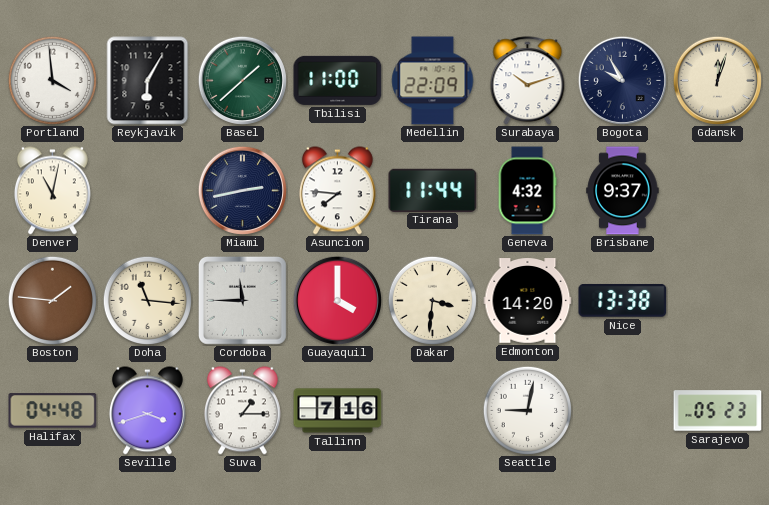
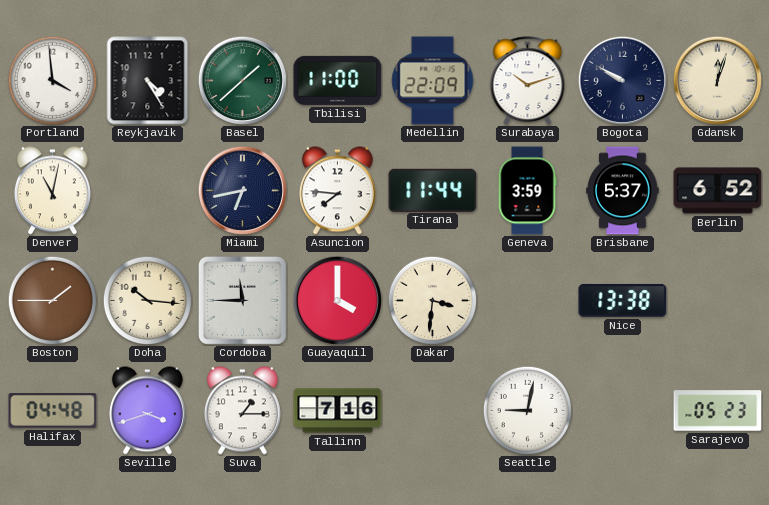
Reykjavik: 6:05 -> 4:25 (148, 81)
Bogota: 9:55 -> 9:50 (622, 80)
Miami: 2:43 -> 6:43 (242, 190)
Geneva: 4:32 -> 3:59 (527, 191)
Brisbane: 9:37 -> 5:37 (623, 191)
Berlin: none -> 6:52 (718, 191)
Boston: 1:46 -> 1:45 (52, 300)
Doha: 11:16 -> 10:16 (147, 300)
Edmonton: 14:20 -> none (528, 301)
